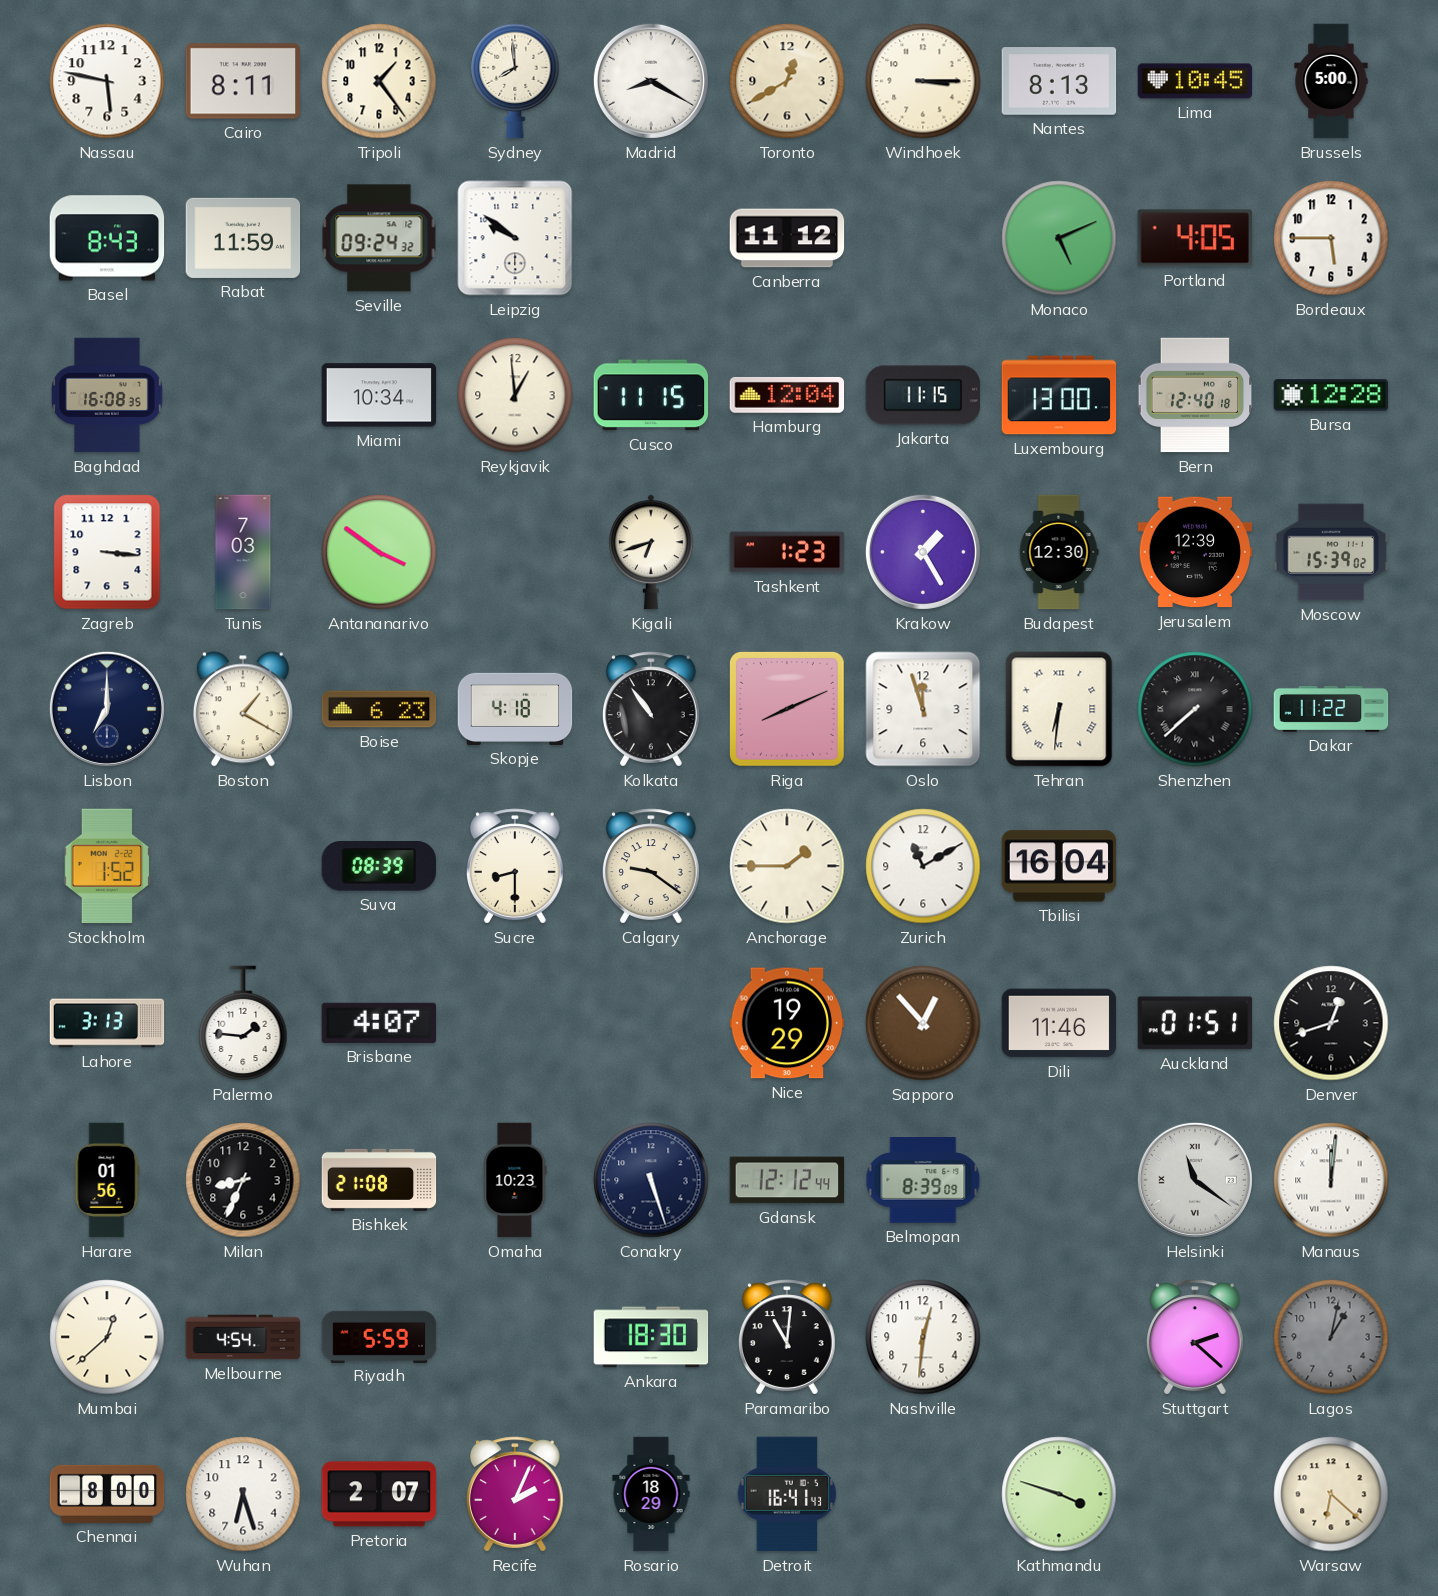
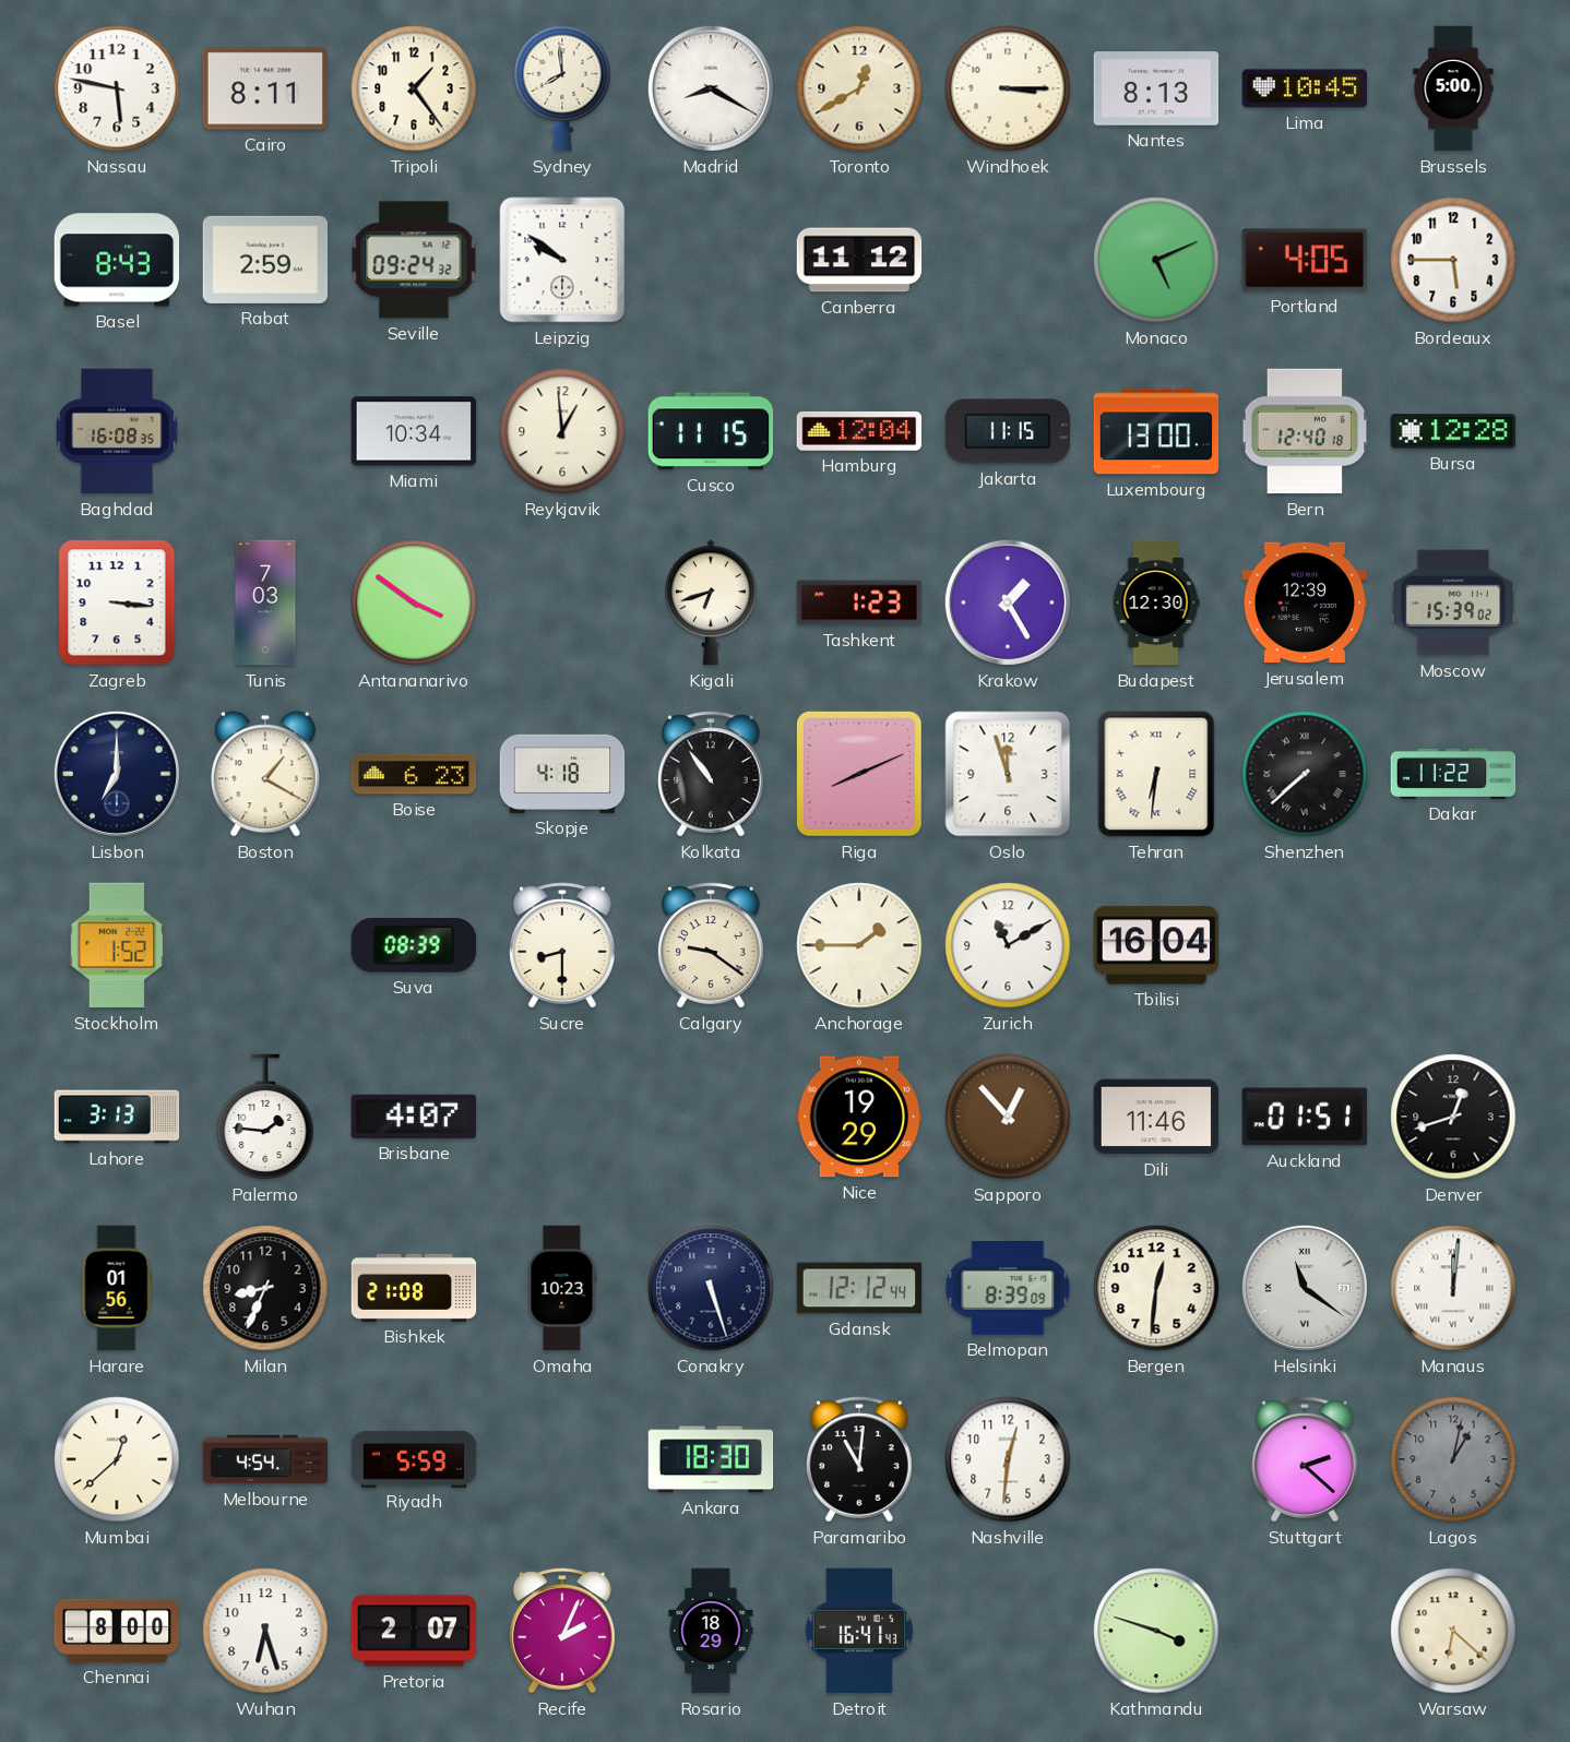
Rabat: 11:59 -> 2:59 (265, 260)
Bergen: none -> 12:31 (1156, 1288)
